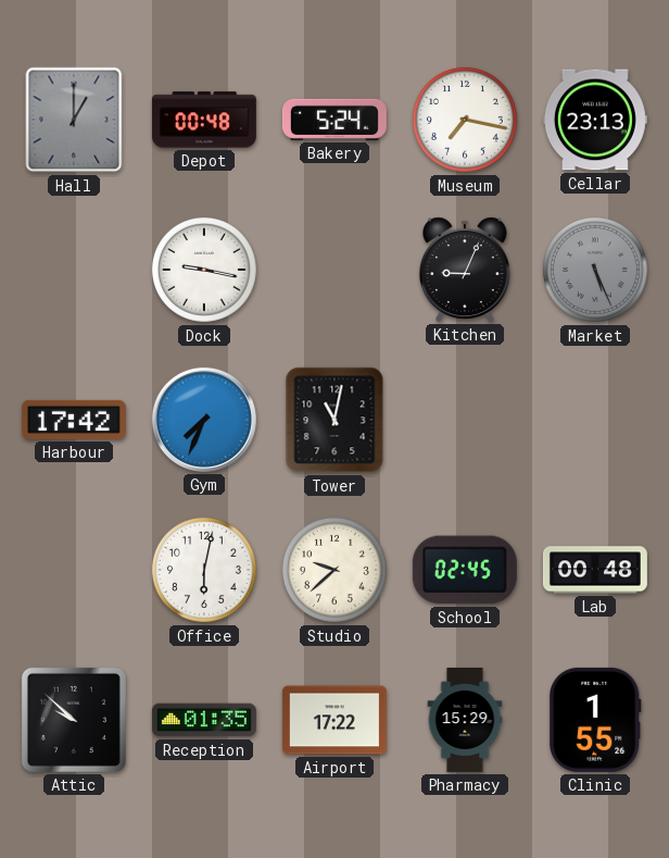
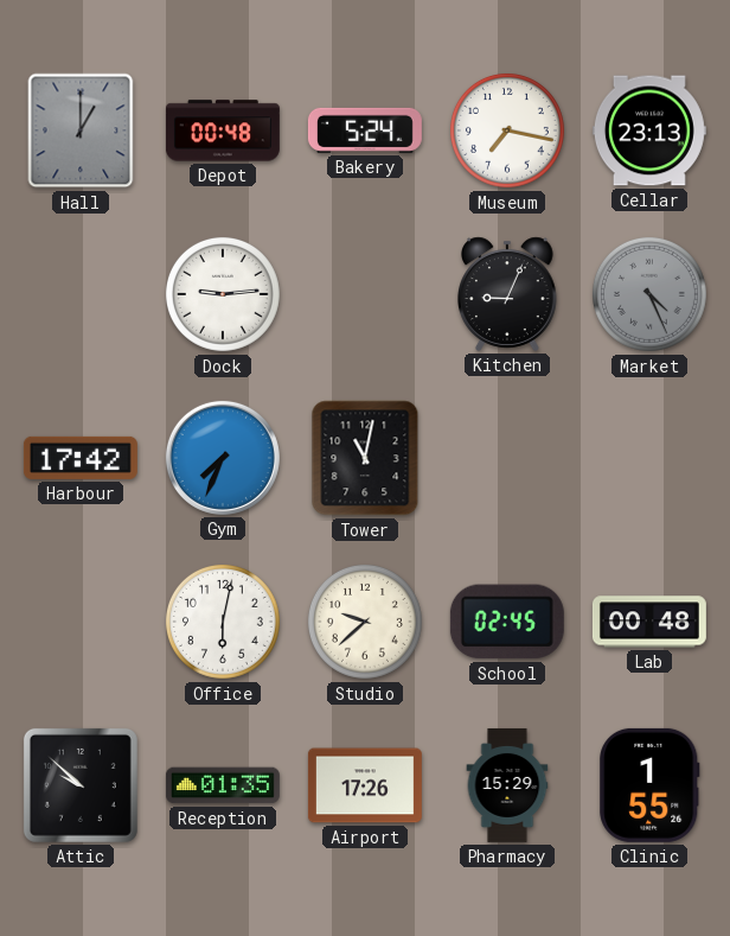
Dock: 9:17 -> 9:14 (223, 294)
Market: 5:26 -> 4:26 (649, 294)
Airport: 17:22 -> 17:26 (365, 785)
